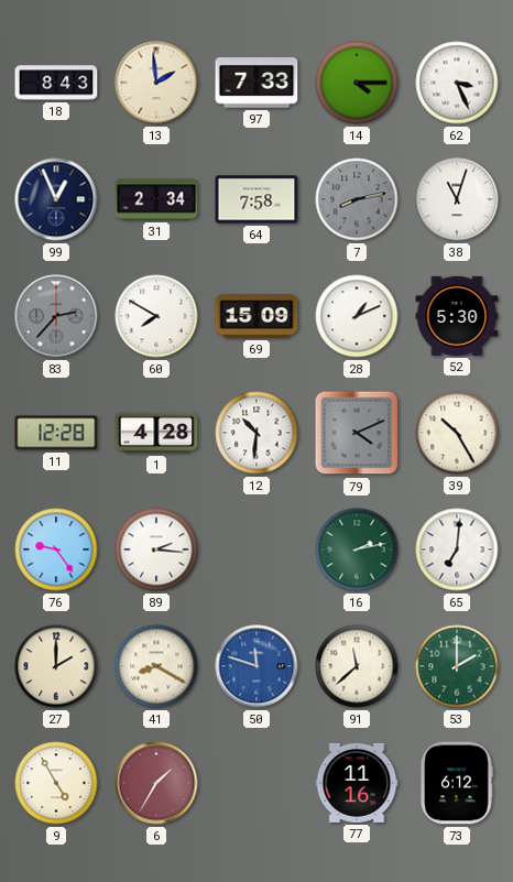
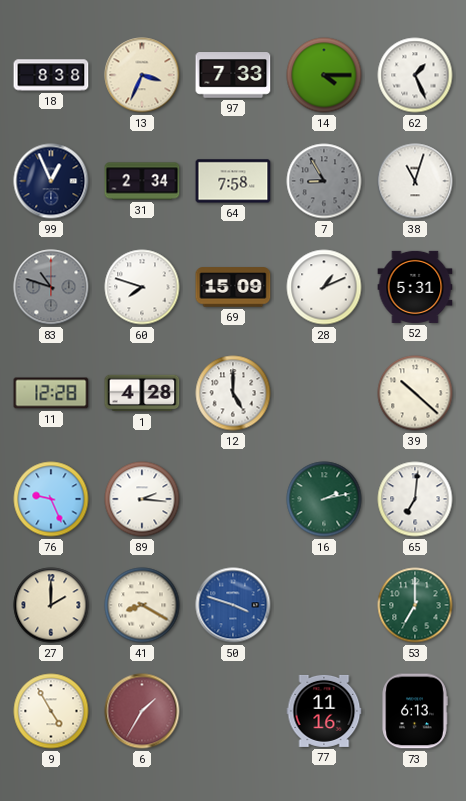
18: 8:43 -> 8:38 (51, 75)
13: 1:59 -> 3:34 (142, 75)
62: 3:26 -> 1:26 (415, 75)
7: 8:13 -> 8:55 (324, 181)
83: 2:37 -> 10:48 (51, 287)
60: 7:50 -> 7:48 (142, 287)
52: 5:30 -> 5:31 (415, 287)
12: 10:31 -> 5:00 (233, 393)
79: 4:11 -> none (357, 433)
39: 10:25 -> 10:22 (415, 393)
76: 9:24 -> 9:26 (51, 499)
50: 11:48 -> 3:48 (233, 605)
91: 11:38 -> none (357, 666)
53: 2:00 -> 7:00 (415, 605)
73: 6:12 -> 6:13 (415, 711)
